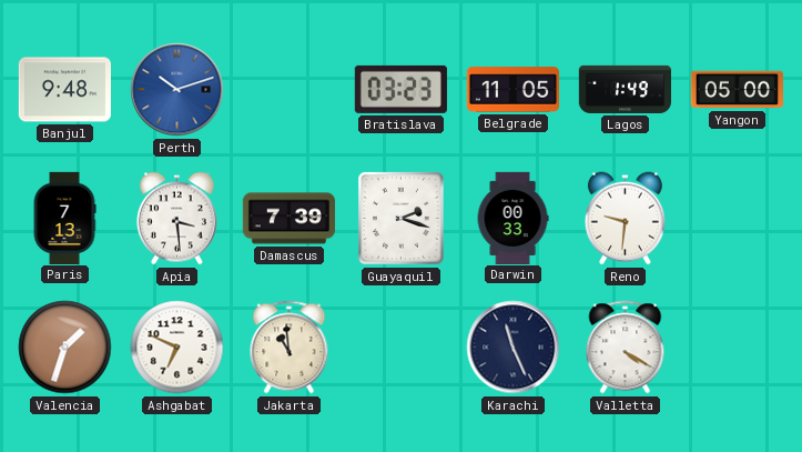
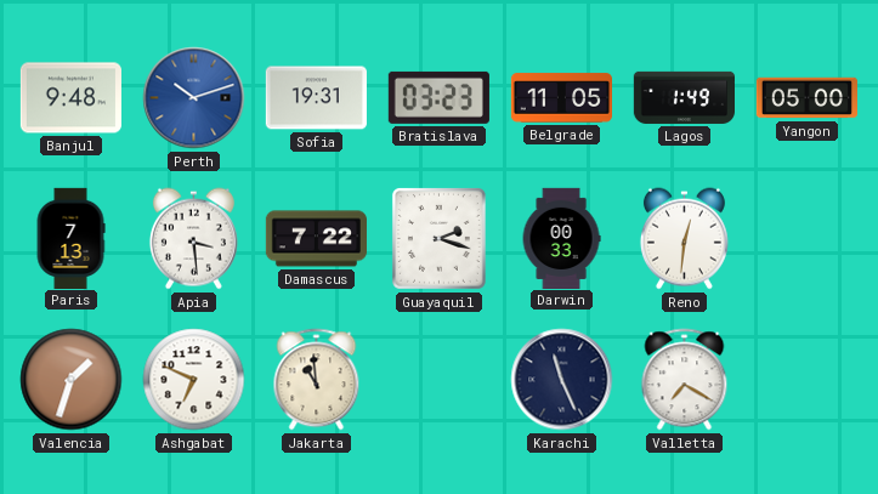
Sofia: none -> 19:31 (316, 98)
Damascus: 7:39 -> 7:22 (316, 239)
Reno: 9:31 -> 12:31 (684, 239)
Valletta: 4:20 -> 7:20 (685, 380)
